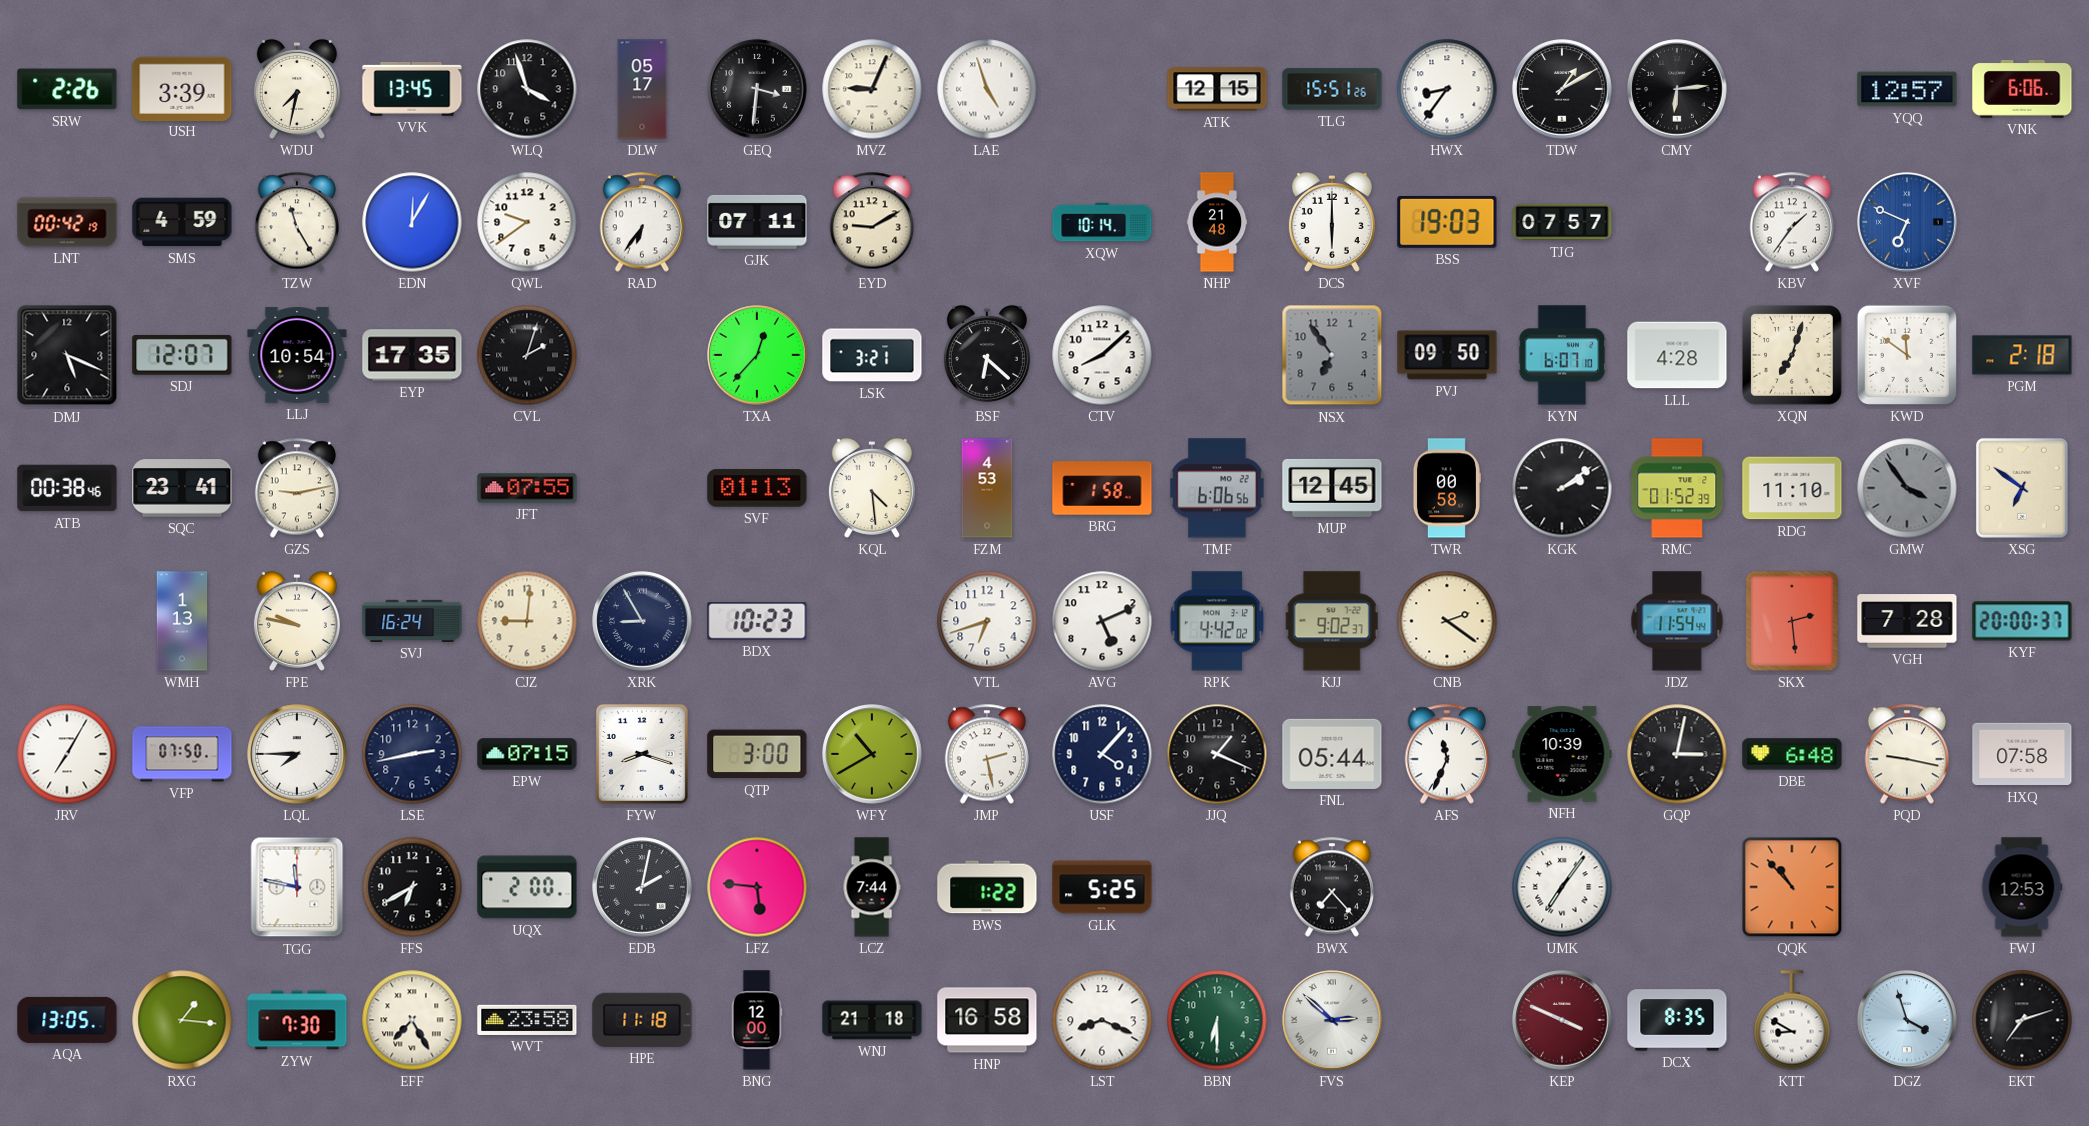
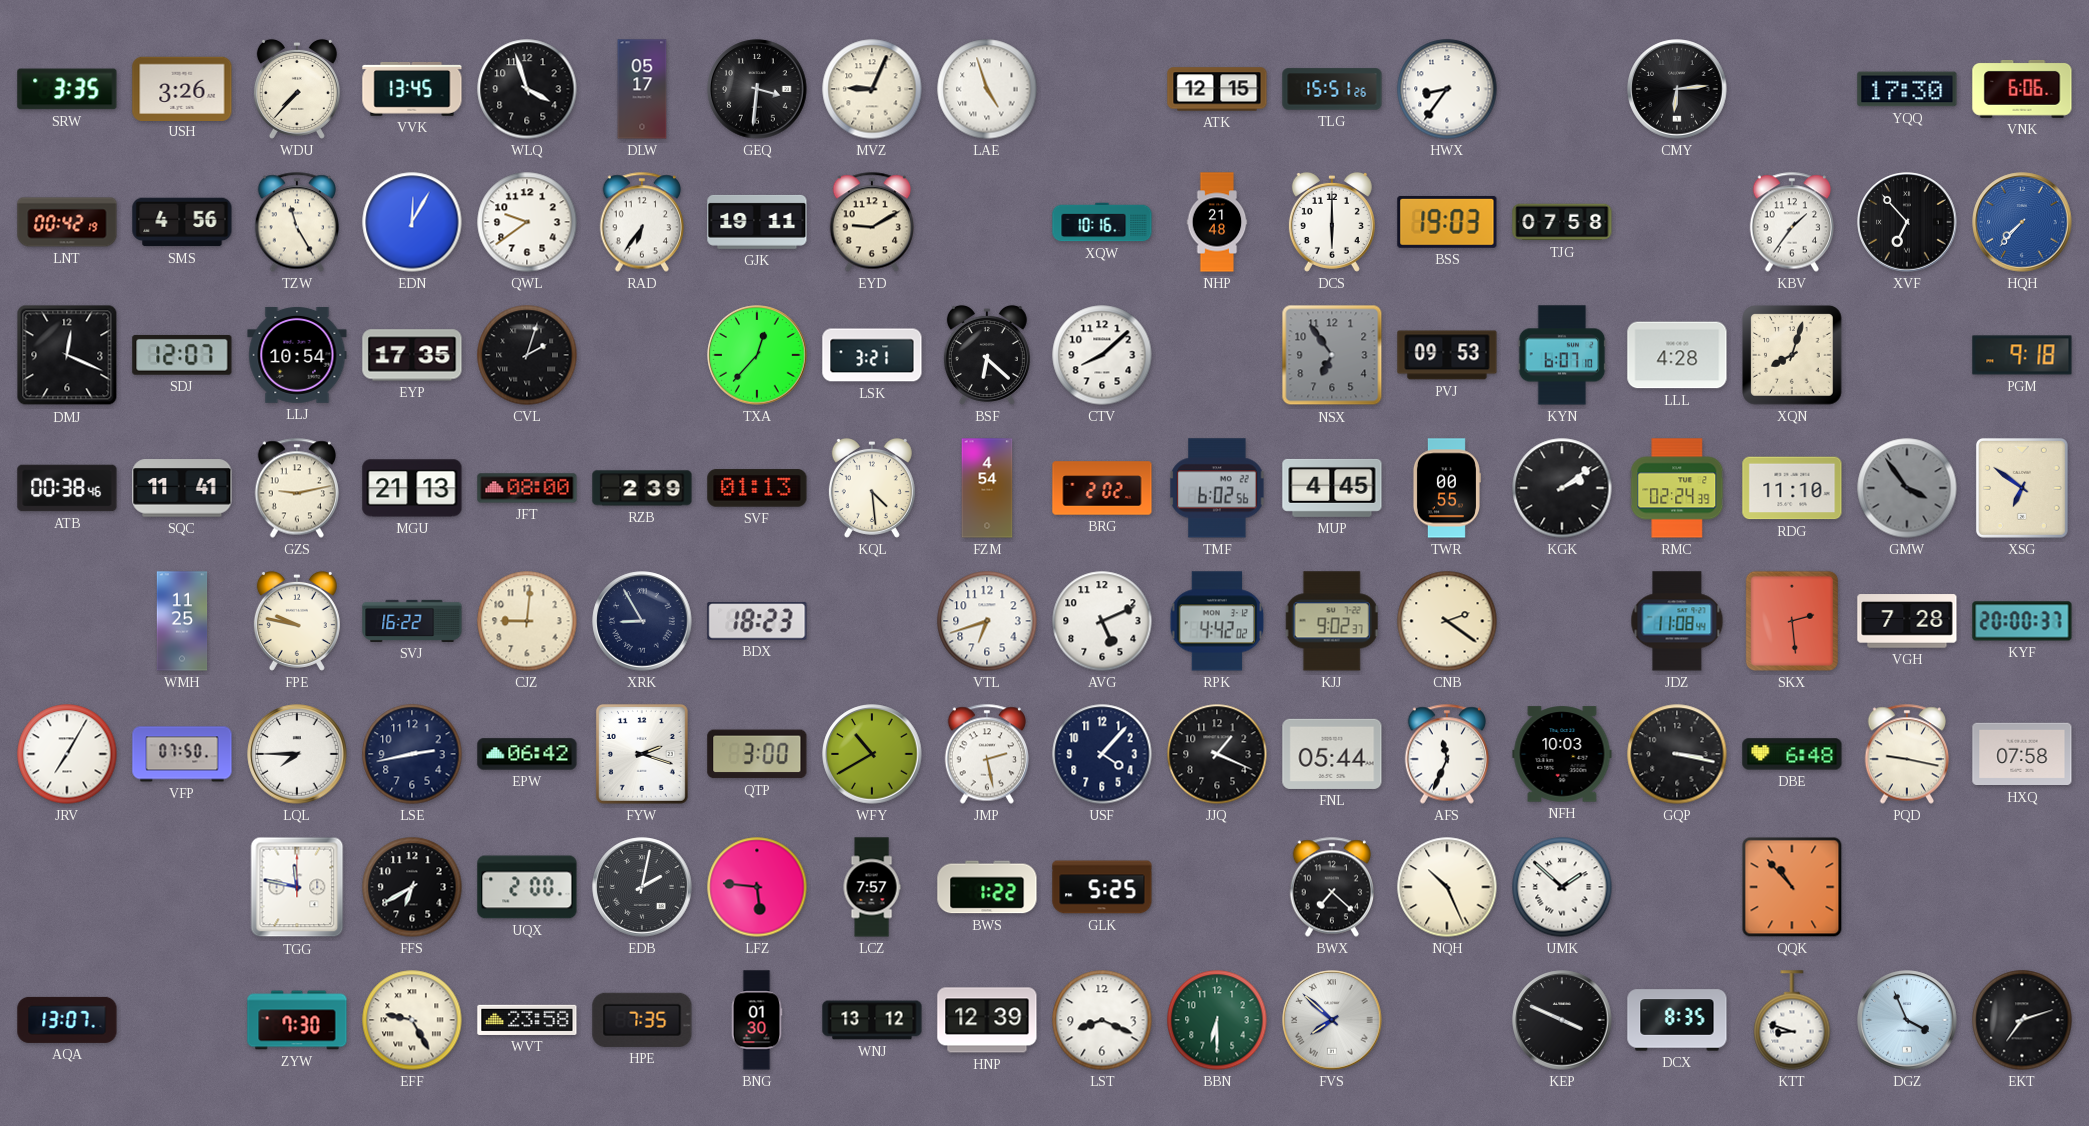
SRW: 2:26 -> 3:35 (67, 89)
USH: 3:39 -> 3:26 (182, 88)
WDU: 7:32 -> 7:37 (297, 89)
TDW: 1:10 -> none (1562, 89)
YQQ: 12:57 -> 17:30 (1907, 89)
SMS: 4:59 -> 4:56 (182, 222)
GJK: 07:11 -> 19:11 (757, 222)
XQW: 10:14 -> 10:16 (1102, 222)
TJG: 07:57 -> 07:58 (1562, 222)
XVF: 6:49 -> 6:53 (1907, 222)
XVF dial: blue -> black (1907, 222)
HQH: none -> 7:37 (2022, 222)
DMJ: 5:19 -> 12:19 (67, 355)
PVJ: 09:50 -> 09:53 (1447, 355)
XQN: 7:03 -> 8:03 (1792, 355)
KWD: 11:51 -> none (1907, 355)
PGM: 2:18 -> 9:18 (2022, 355)
SQC: 23:41 -> 11:41 (182, 488)
MGU: none -> 21:13 (412, 488)
JFT: 07:55 -> 08:00 (527, 488)
RZB: none -> 2:39 (642, 488)
FZM: 4:53 -> 4:54 (987, 488)
BRG: 1:58 -> 2:02 (1102, 488)
TMF: 6:06 -> 6:02 (1217, 488)
MUP: 12:45 -> 4:45 (1332, 488)
TWR: 00:58 -> 00:55 (1446, 488)
RMC: 01:52 -> 02:24 (1677, 488)
WMH: 1:13 -> 11:25 (182, 621)
SVJ: 16:24 -> 16:22 (412, 621)
BDX: 10:23 -> 18:23 (757, 621)
JDZ: 11:54 -> 11:08 (1677, 621)
EPW: 07:15 -> 06:42 (527, 754)
FYW: 8:18 -> 2:18 (642, 754)
NFH: 10:39 -> 10:03 (1562, 754)
GQP: 3:02 -> 3:17 (1677, 754)
LCZ: 7:44 -> 7:57 (872, 887)
BWX: 7:23 -> 7:22 (1331, 887)
NQH: none -> 10:26 (1447, 887)
UMK: 7:06 -> 1:52 (1562, 887)
FWJ: 12:53 -> none (2022, 887)
AQA: 13:05 -> 13:07 (67, 1020)
RXG: 1:16 -> none (182, 1020)
EFF: 7:25 -> 9:25 (412, 1020)
HPE: 11:18 -> 7:35 (642, 1020)
BNG: 12:00 -> 01:30 (757, 1020)
WNJ: 21:18 -> 13:12 (872, 1020)
HNP: 16:58 -> 12:39 (987, 1020)
FVS: 2:52 -> 7:52 (1332, 1020)
KEP dial: burgundy -> black (1562, 1020)
KTT: 8:50 -> 8:48 (1792, 1020)
DGZ: 3:57 -> 3:56 (1907, 1020)
